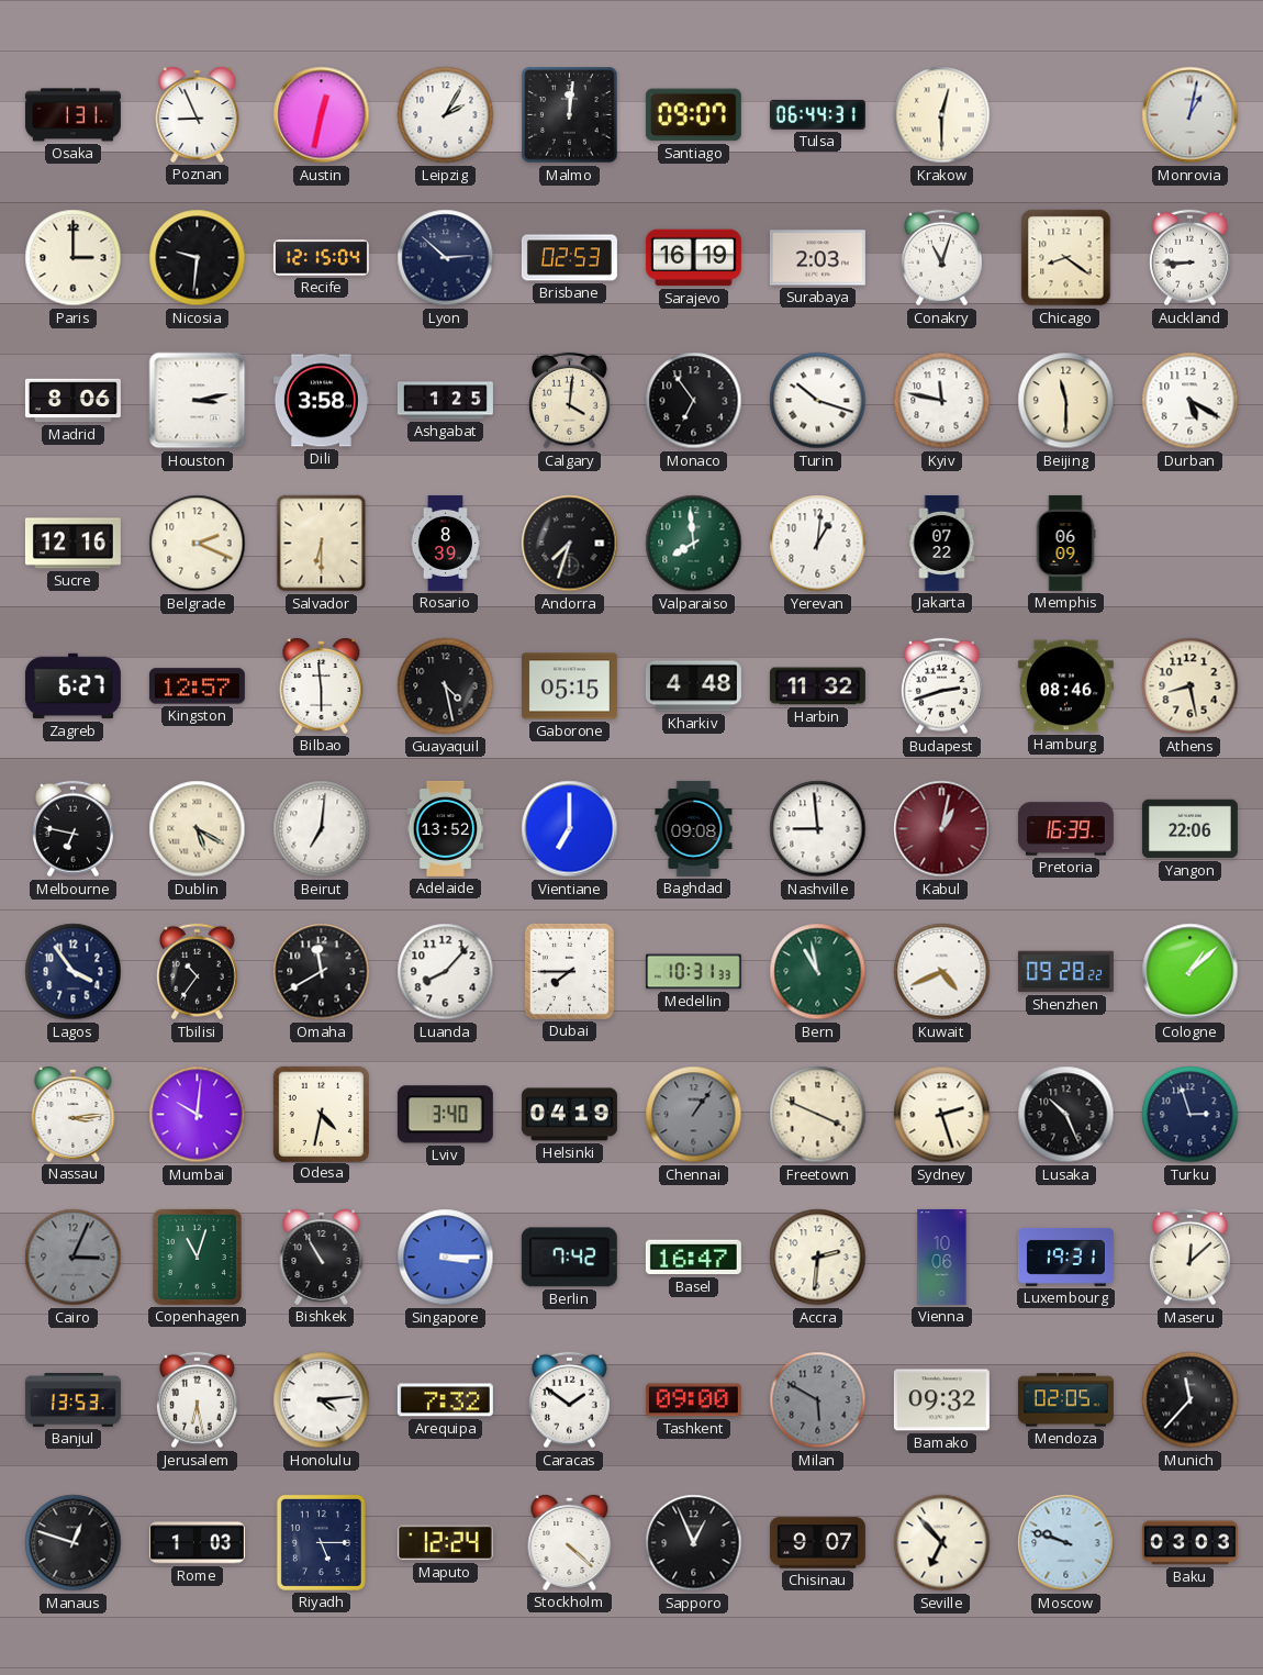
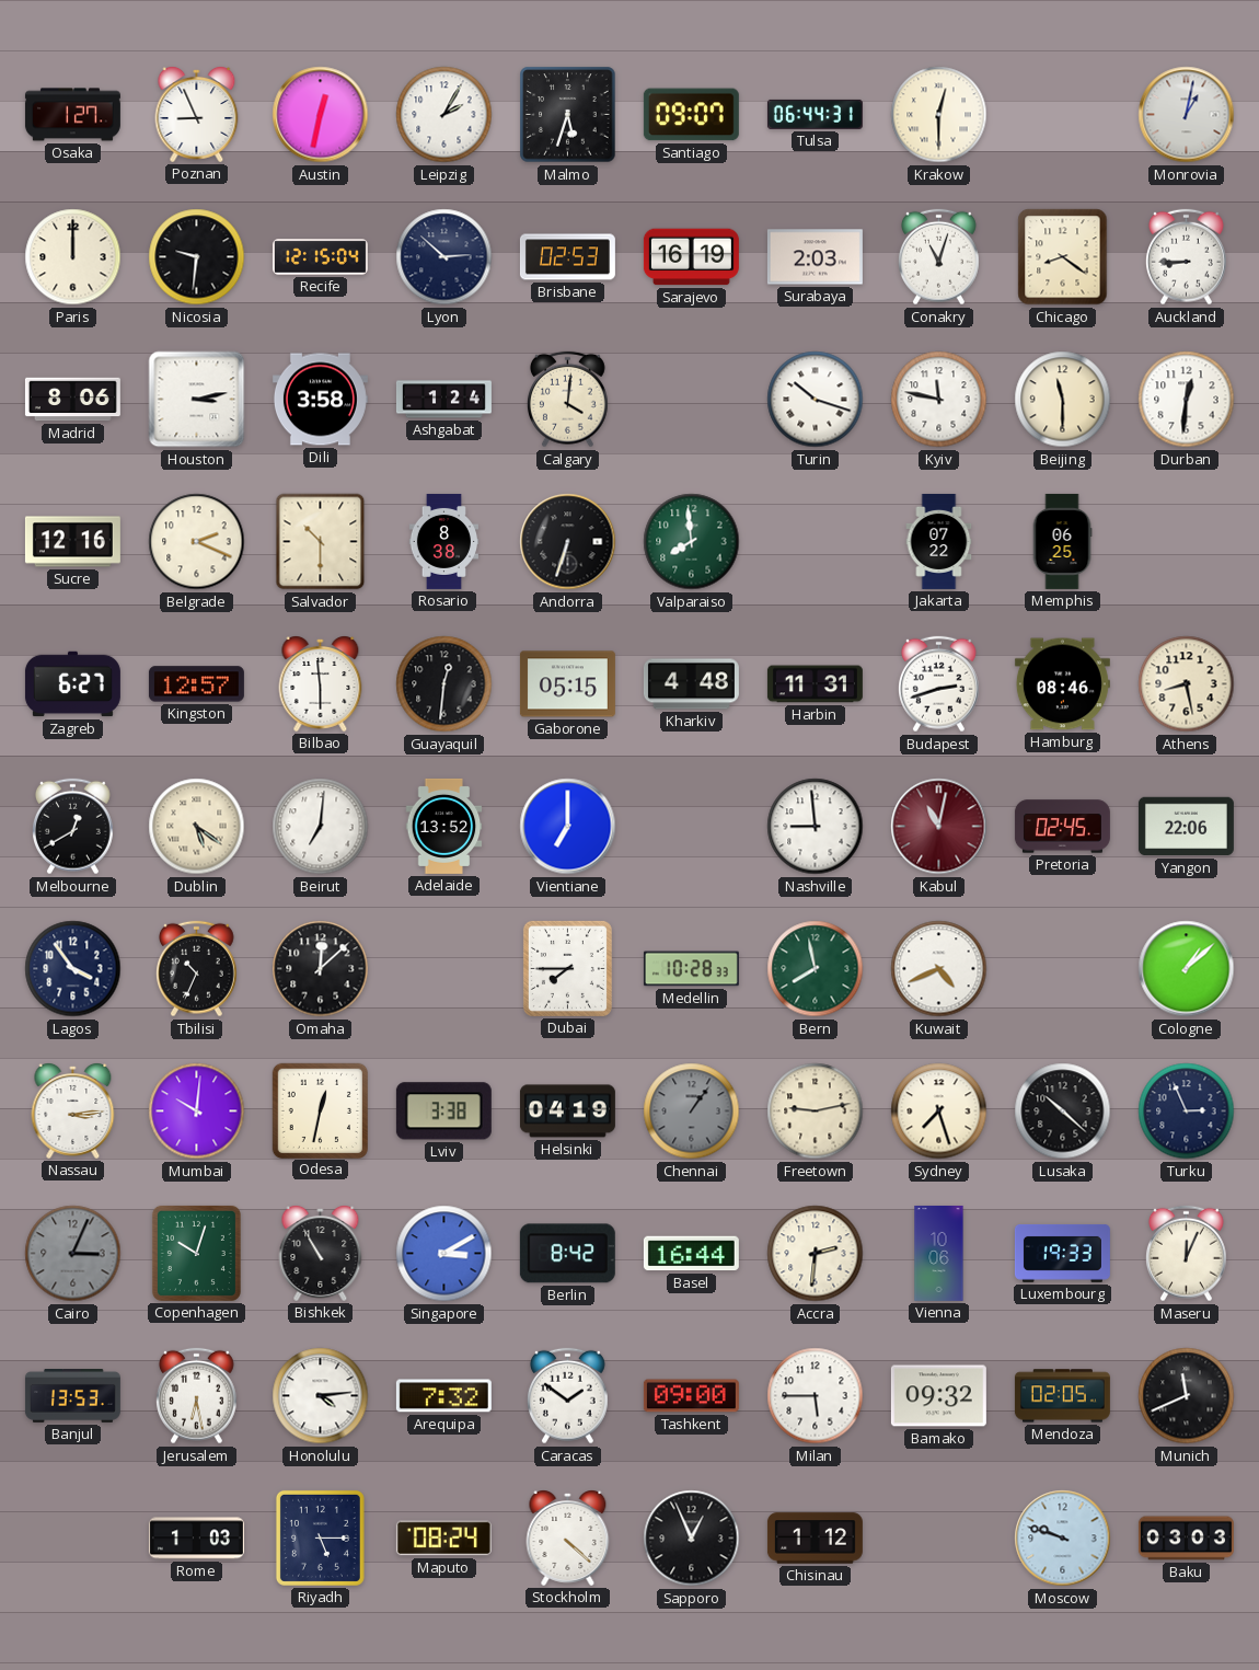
Osaka: 1:31 -> 1:27 (72, 115)
Malmo: 12:01 -> 5:33 (568, 115)
Paris: 3:00 -> 12:00 (73, 257)
Ashgabat: 1:25 -> 1:24 (443, 400)
Monaco: 6:54 -> none (694, 401)
Durban: 5:20 -> 12:31 (1187, 400)
Salvador: 6:30 -> 10:30 (321, 542)
Rosario: 8:39 -> 8:38 (443, 541)
Andorra: 7:33 -> 6:33 (568, 542)
Yerevan: 1:01 -> none (818, 544)
Memphis: 06:09 -> 06:25 (1062, 541)
Guayaquil: 4:28 -> 12:31 (444, 684)
Harbin: 11:32 -> 11:31 (815, 684)
Melbourne: 6:47 -> 12:40 (73, 827)
Dublin: 5:20 -> 5:21 (197, 827)
Baghdad: 09:08 -> none (694, 828)
Kabul: 1:02 -> 11:02 (939, 827)
Pretoria: 16:39 -> 02:45 (1062, 827)
Tbilisi: 10:36 -> 10:34 (197, 969)
Omaha: 11:40 -> 12:08 (321, 969)
Luanda: 8:07 -> none (446, 972)
Medellin: 10:31 -> 10:28 (691, 969)
Bern: 10:58 -> 7:58 (816, 969)
Shenzhen: 09:28 -> none (1065, 972)
Odesa: 4:32 -> 12:32 (320, 1110)
Lviv: 3:40 -> 3:38 (443, 1112)
Freetown: 3:49 -> 9:13 (816, 1112)
Sydney: 2:27 -> 7:27 (939, 1112)
Lusaka: 10:26 -> 10:22 (1063, 1112)
Turku: 2:57 -> 2:56 (1187, 1112)
Copenhagen: 11:03 -> 10:03 (196, 1253)
Singapore: 3:15 -> 3:10 (444, 1254)
Berlin: 7:42 -> 8:42 (567, 1254)
Basel: 16:47 -> 16:44 (691, 1254)
Luxembourg: 19:31 -> 19:33 (1062, 1253)
Maseru: 12:08 -> 12:04 (1187, 1254)
Milan: 5:50 -> 5:45 (816, 1396)
Milan dial: grey -> white (816, 1396)
Munich: 11:37 -> 11:41 (1187, 1396)
Manaus: 12:48 -> none (74, 1543)
Maputo: 12:24 -> 08:24 (443, 1539)
Chisinau: 9:07 -> 1:12 (815, 1539)
Seville: 6:53 -> none (942, 1543)
